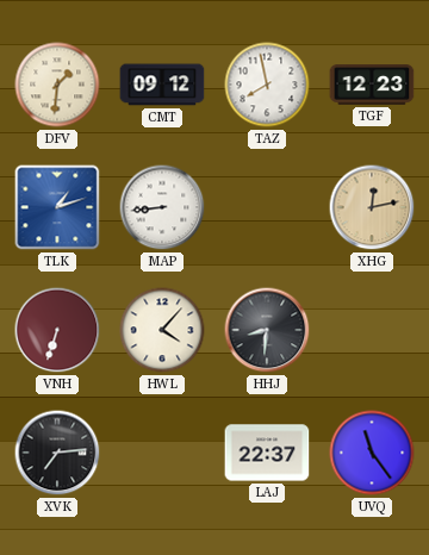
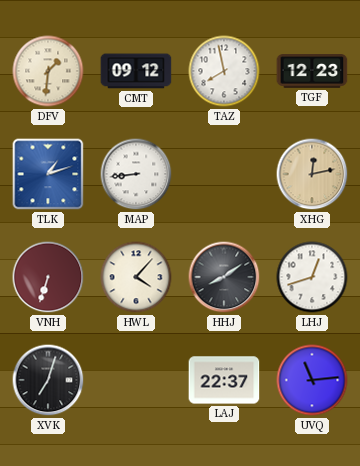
HHJ: 8:31 -> 8:09 (224, 277)
LHJ: none -> 12:42 (312, 277)
XVK: 7:14 -> 7:03 (48, 380)
UVQ: 11:24 -> 11:14 (312, 380)
